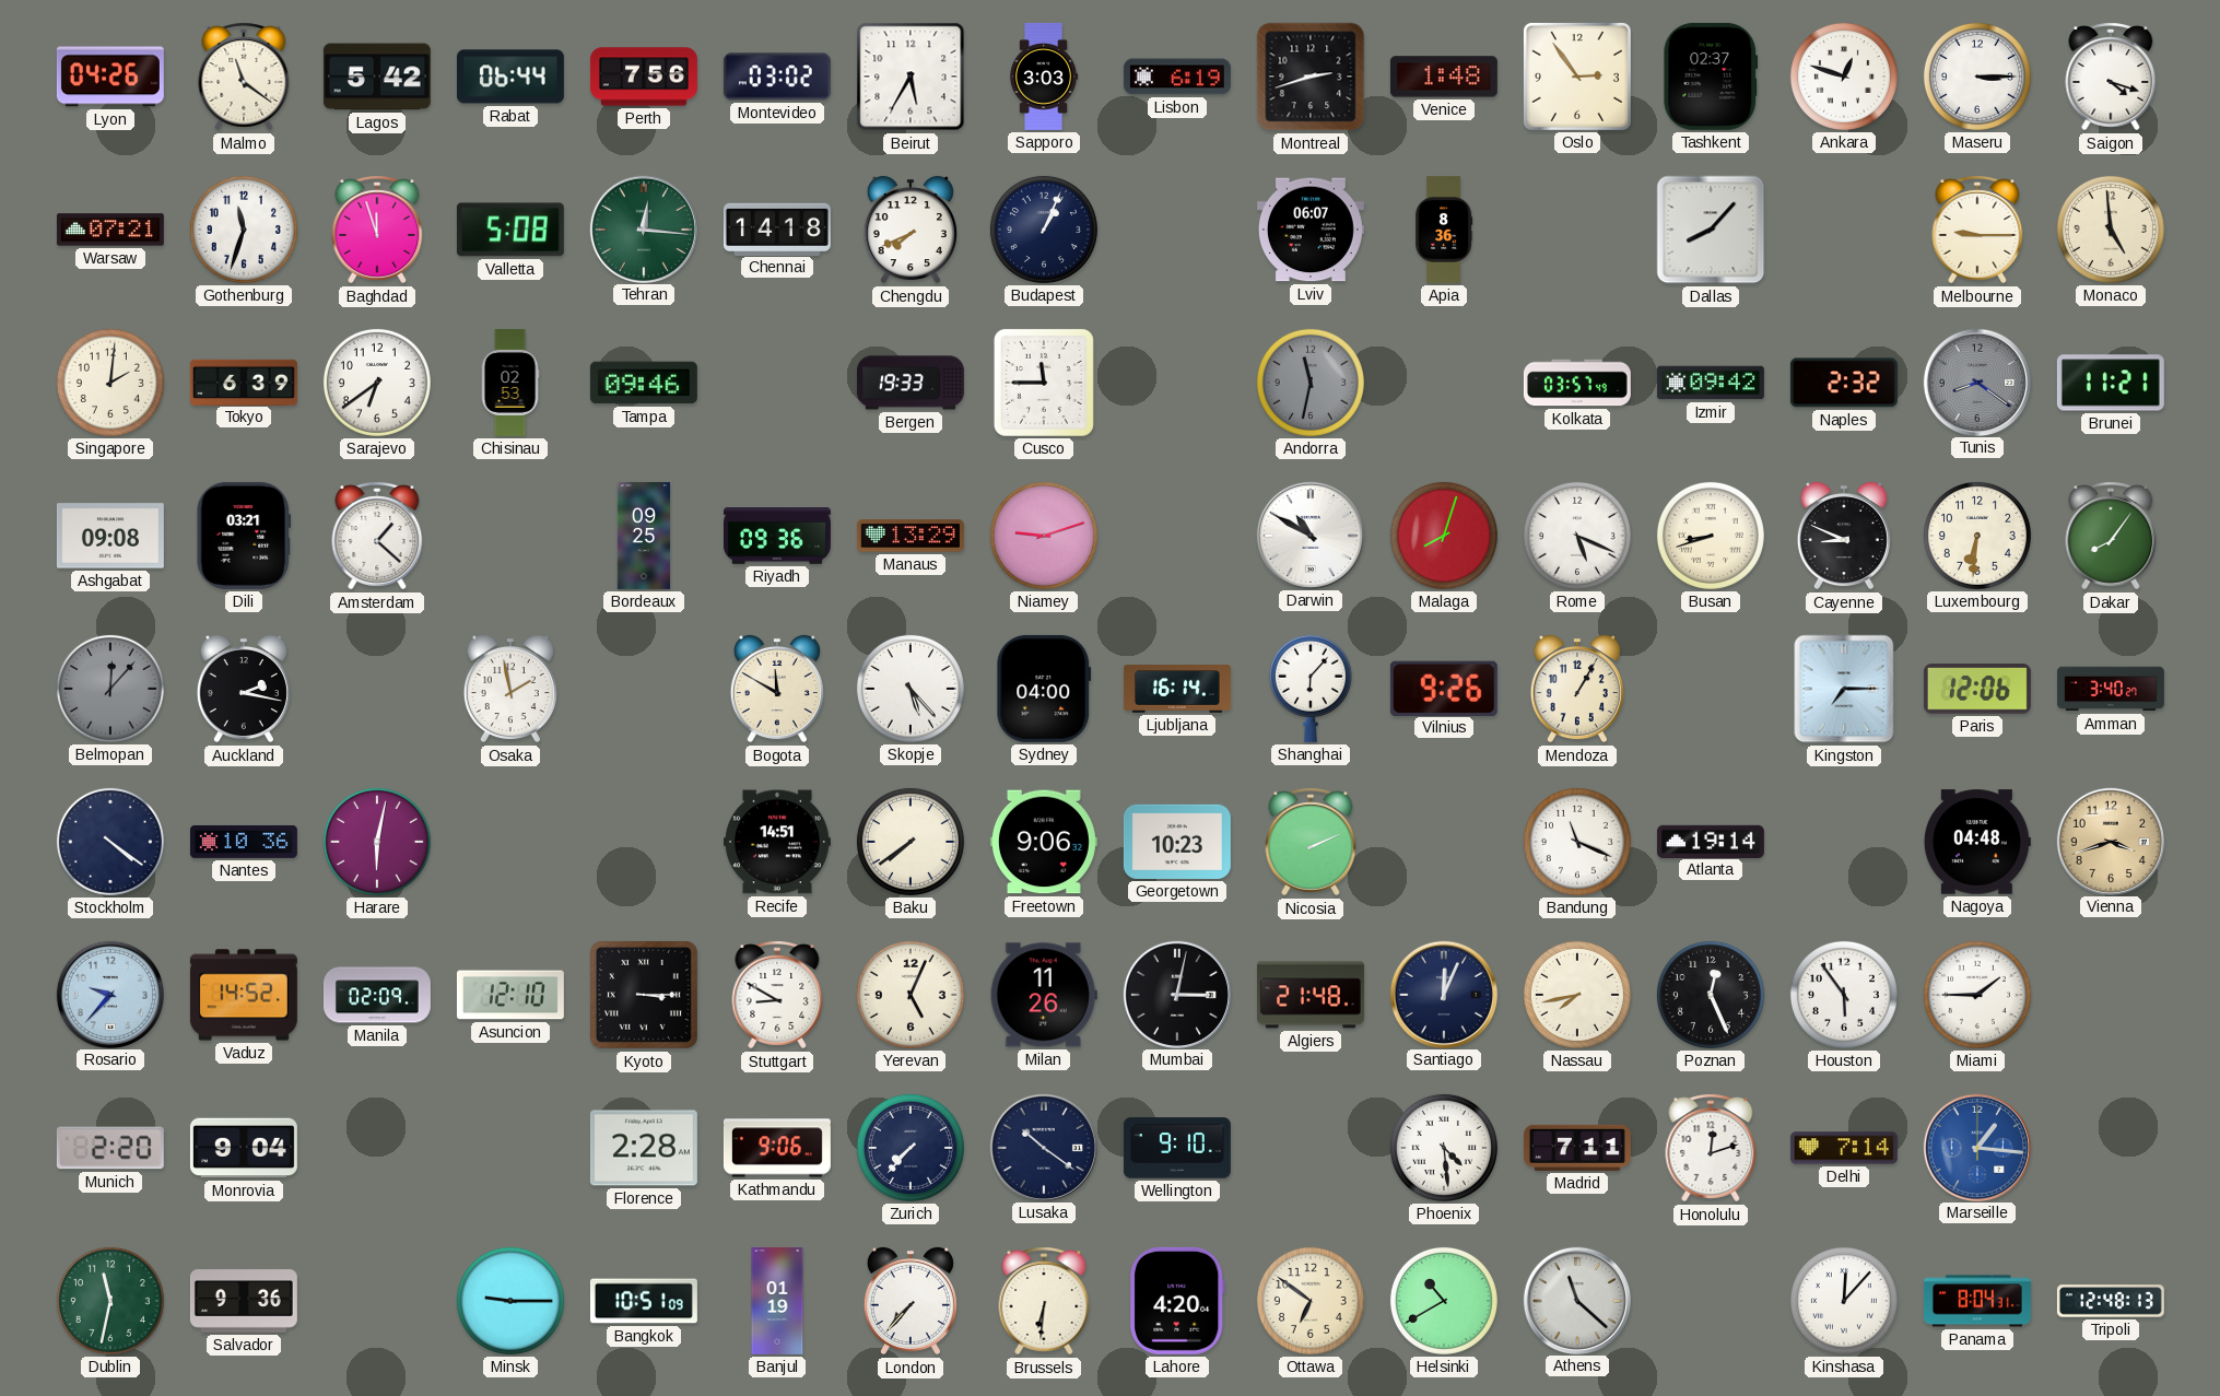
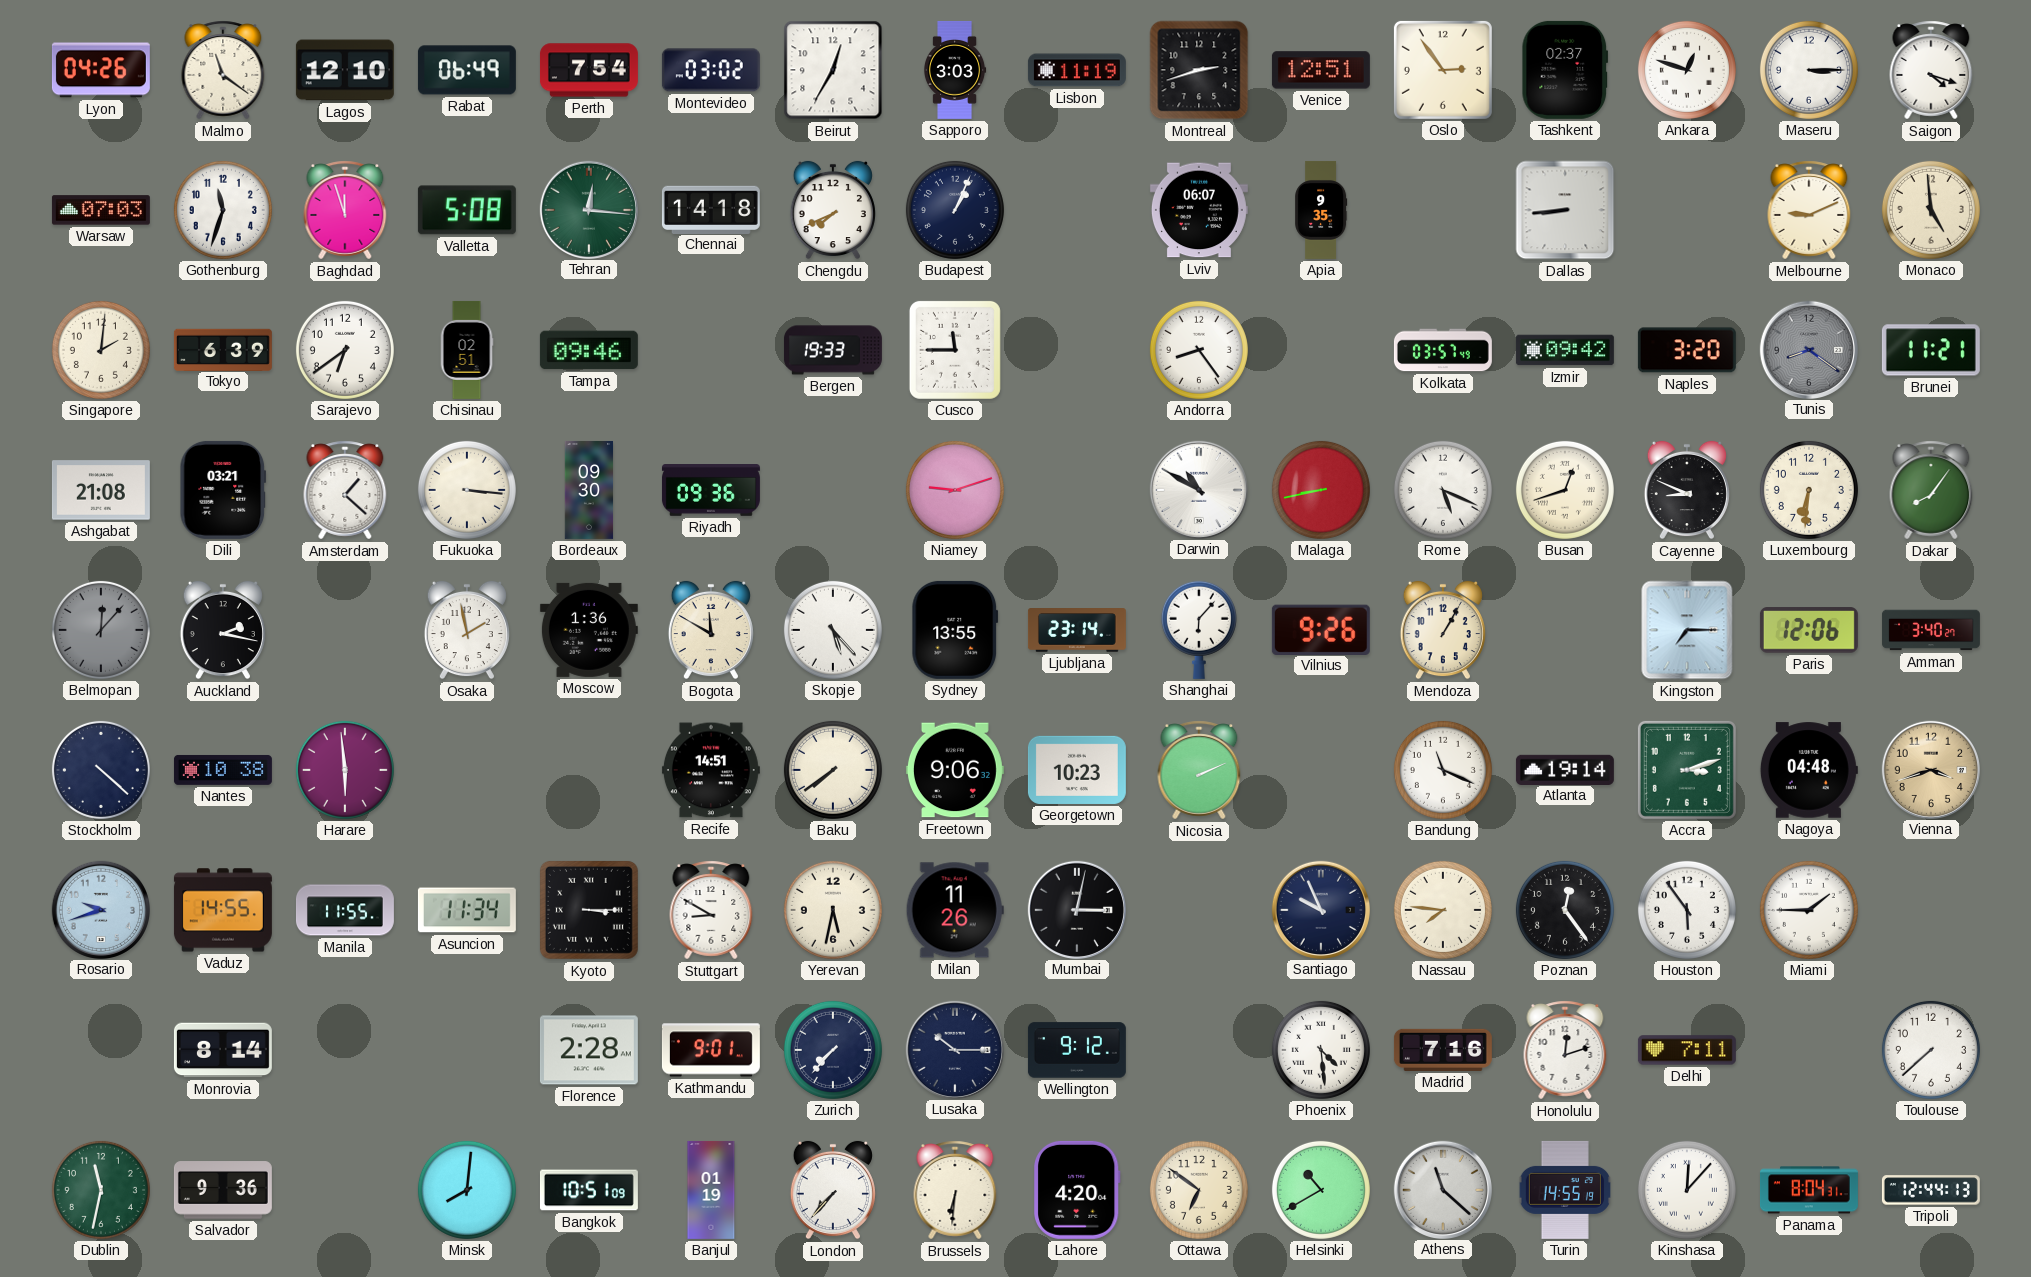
Lagos: 5:42 -> 12:10 (345, 70)
Rabat: 06:44 -> 06:49 (467, 70)
Perth: 7:56 -> 7:54 (589, 70)
Beirut: 5:35 -> 12:35 (833, 70)
Lisbon: 6:19 -> 11:19 (1077, 70)
Venice: 1:48 -> 12:51 (1321, 70)
Warsaw: 07:21 -> 07:03 (101, 210)
Apia: 8:36 -> 9:35 (1321, 210)
Dallas: 8:07 -> 8:44 (1565, 210)
Melbourne: 9:15 -> 9:11 (1809, 210)
Chisinau: 02:53 -> 02:51 (467, 350)
Andorra: 11:32 -> 8:24 (1199, 350)
Andorra dial: grey -> white (1199, 350)
Naples: 2:32 -> 3:20 (1687, 350)
Ashgabat: 09:08 -> 21:08 (101, 490)
Fukuoka: none -> 3:16 (467, 490)
Bordeaux: 09:25 -> 09:30 (589, 490)
Manaus: 13:29 -> none (911, 536)
Malaga: 8:03 -> 8:43 (1321, 490)
Busan: 8:42 -> 12:42 (1565, 490)
Moscow: none -> 1:36 (589, 630)
Sydney: 04:00 -> 13:55 (955, 630)
Ljubljana: 16:14 -> 23:14 (1077, 631)
Stockholm: 4:21 -> 4:22 (101, 770)
Nantes: 10:36 -> 10:38 (223, 770)
Harare: 6:02 -> 5:59 (345, 770)
Accra: none -> 3:12 (1687, 770)
Rosario: 9:37 -> 9:42 (100, 909)
Vaduz: 14:52 -> 14:55 (223, 910)
Manila: 02:09 -> 11:55 (345, 910)
Asuncion: 12:10 -> 11:34 (467, 910)
Yerevan: 5:04 -> 5:32 (833, 910)
Algiers: 21:48 -> none (1311, 995)
Santiago: 12:04 -> 9:56 (1320, 909)
Nassau: 7:43 -> 7:46 (1443, 910)
Poznan: 12:26 -> 12:24 (1565, 910)
Munich: 2:20 -> none (110, 1148)
Monrovia: 9:04 -> 8:14 (223, 1050)
Kathmandu: 9:06 -> 9:01 (711, 1050)
Lusaka: 10:21 -> 10:15 (954, 1049)
Wellington: 9:10 -> 9:12 (1077, 1050)
Madrid: 7:11 -> 7:16 (1443, 1050)
Delhi: 7:14 -> 7:11 (1687, 1050)
Marseille: 1:16 -> none (1976, 1147)
Toulouse: none -> 7:38 (1931, 1050)
Minsk: 9:15 -> 8:01 (467, 1190)
Turin: none -> 14:55 (1565, 1190)
Tripoli: 12:48 -> 12:44 (1931, 1190)
